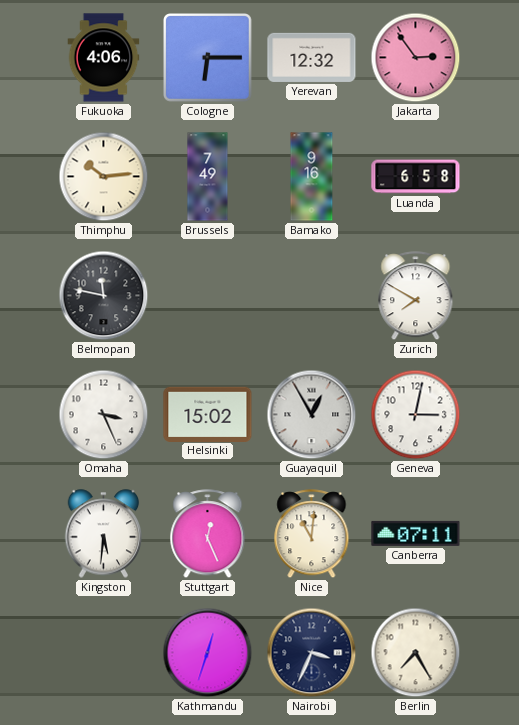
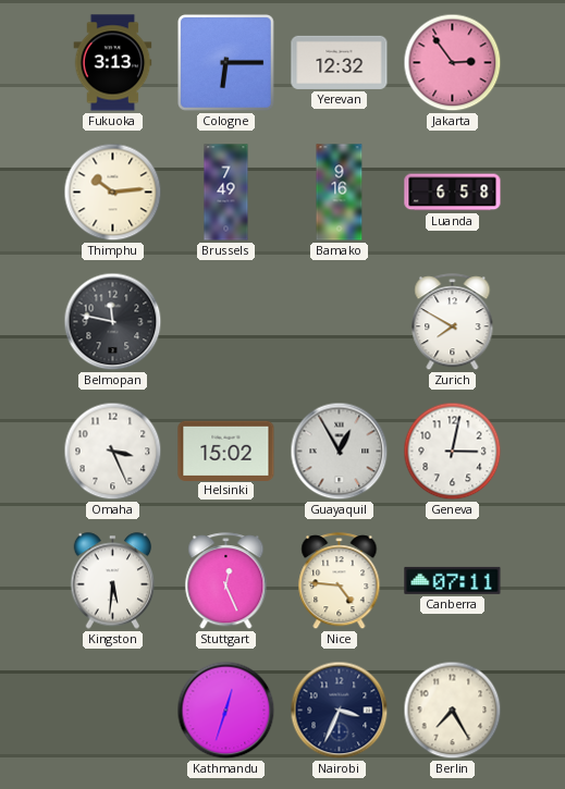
Fukuoka: 4:06 -> 3:13 (113, 63)
Nice: 11:01 -> 4:46 (340, 581)
